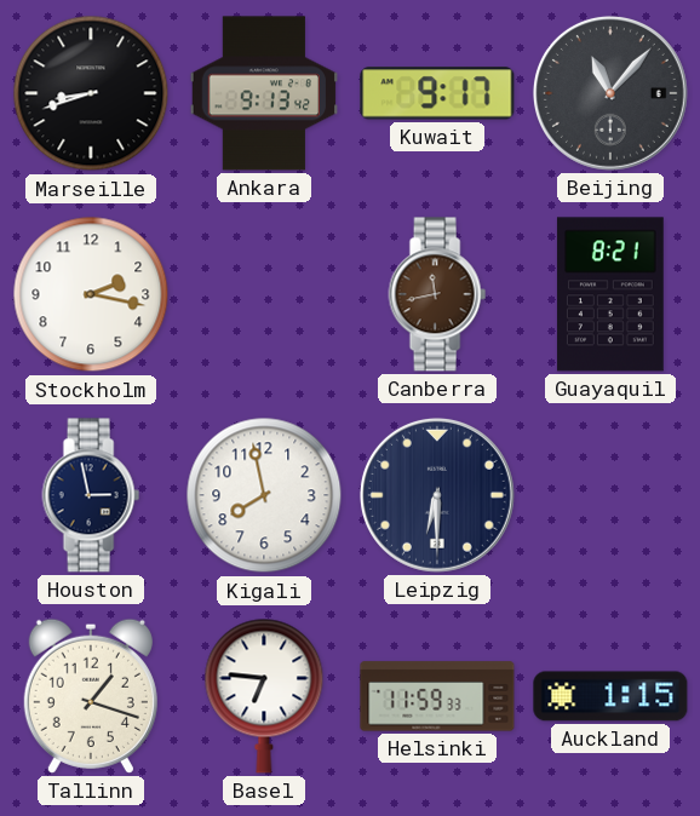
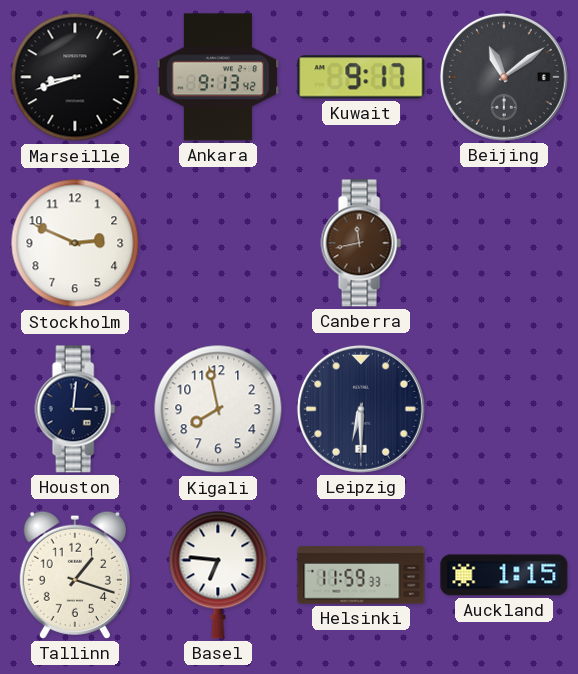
Beijing: 11:07 -> 11:09 (504, 77)
Stockholm: 2:17 -> 2:49 (75, 243)
Guayaquil: 8:21 -> none (610, 294)
Houston: 2:58 -> 3:01 (75, 409)
